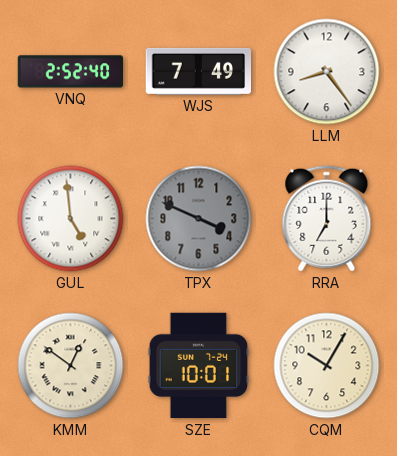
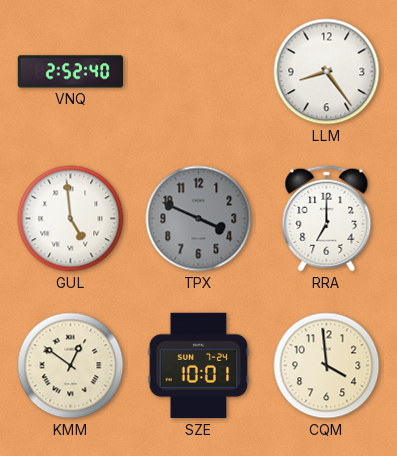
WJS: 7:49 -> none (199, 71)
CQM: 10:05 -> 3:59 (327, 366)
